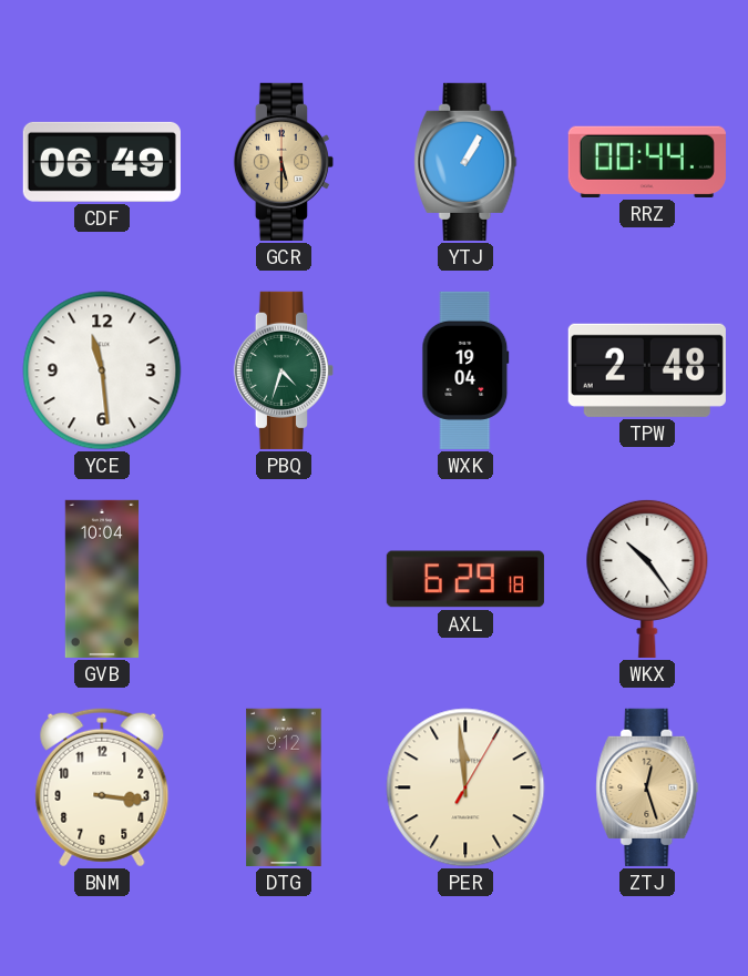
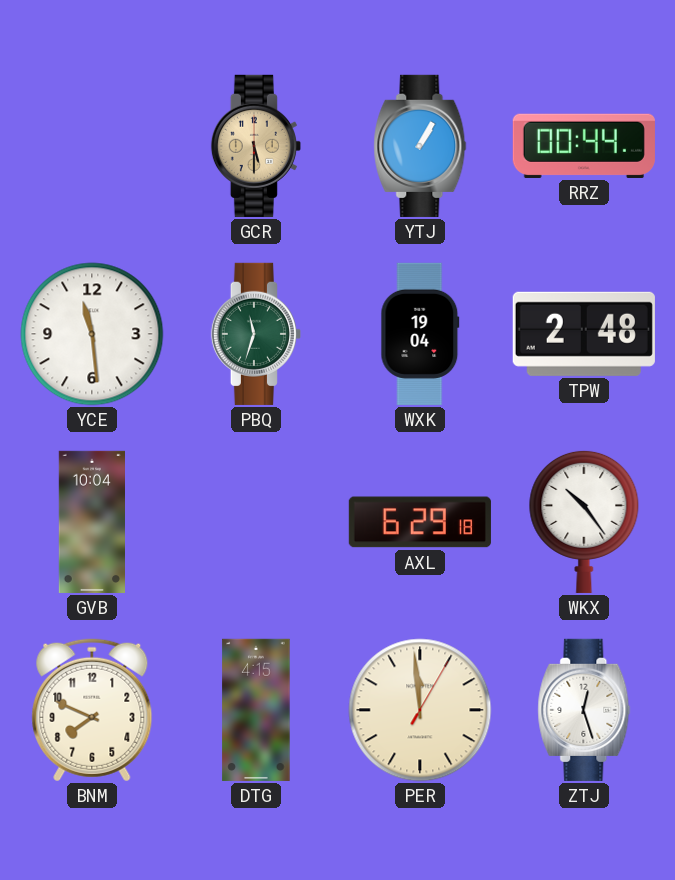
CDF: 06:49 -> none (102, 162)
PBQ: 4:33 -> 11:33 (256, 334)
BNM: 3:16 -> 7:49 (92, 710)
DTG: 9:12 -> 4:15 (256, 710)
ZTJ dial: champagne -> white (584, 710)
